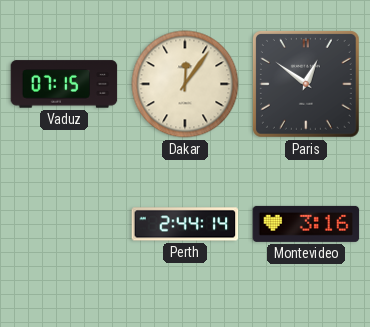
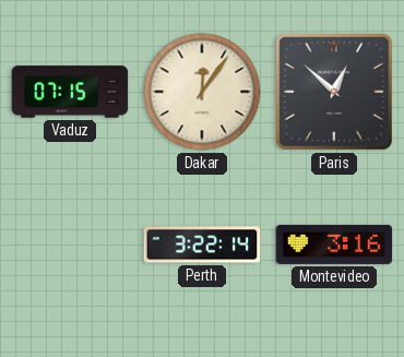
Paris: 12:51 -> 12:52 (334, 92)
Perth: 2:44 -> 3:22 (202, 245)
